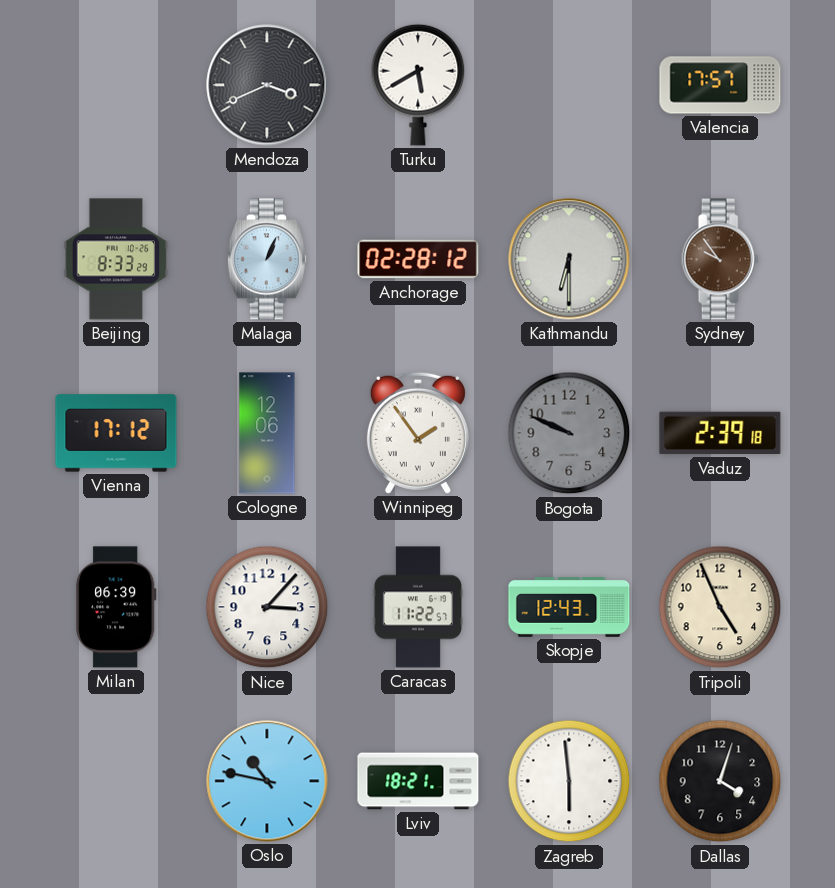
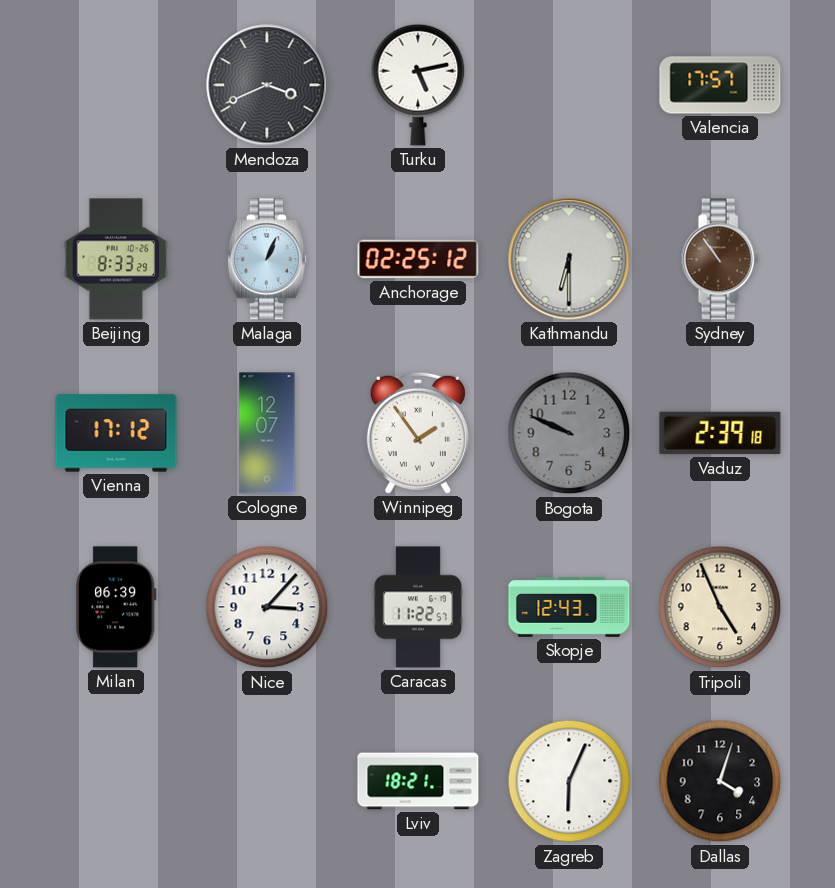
Turku: 5:40 -> 5:13 (418, 85)
Anchorage: 02:28 -> 02:25 (418, 259)
Sydney: 9:54 -> 10:54 (720, 259)
Cologne: 12:06 -> 12:07 (267, 433)
Oslo: 10:47 -> none (267, 781)
Zagreb: 5:59 -> 6:04 (569, 781)
